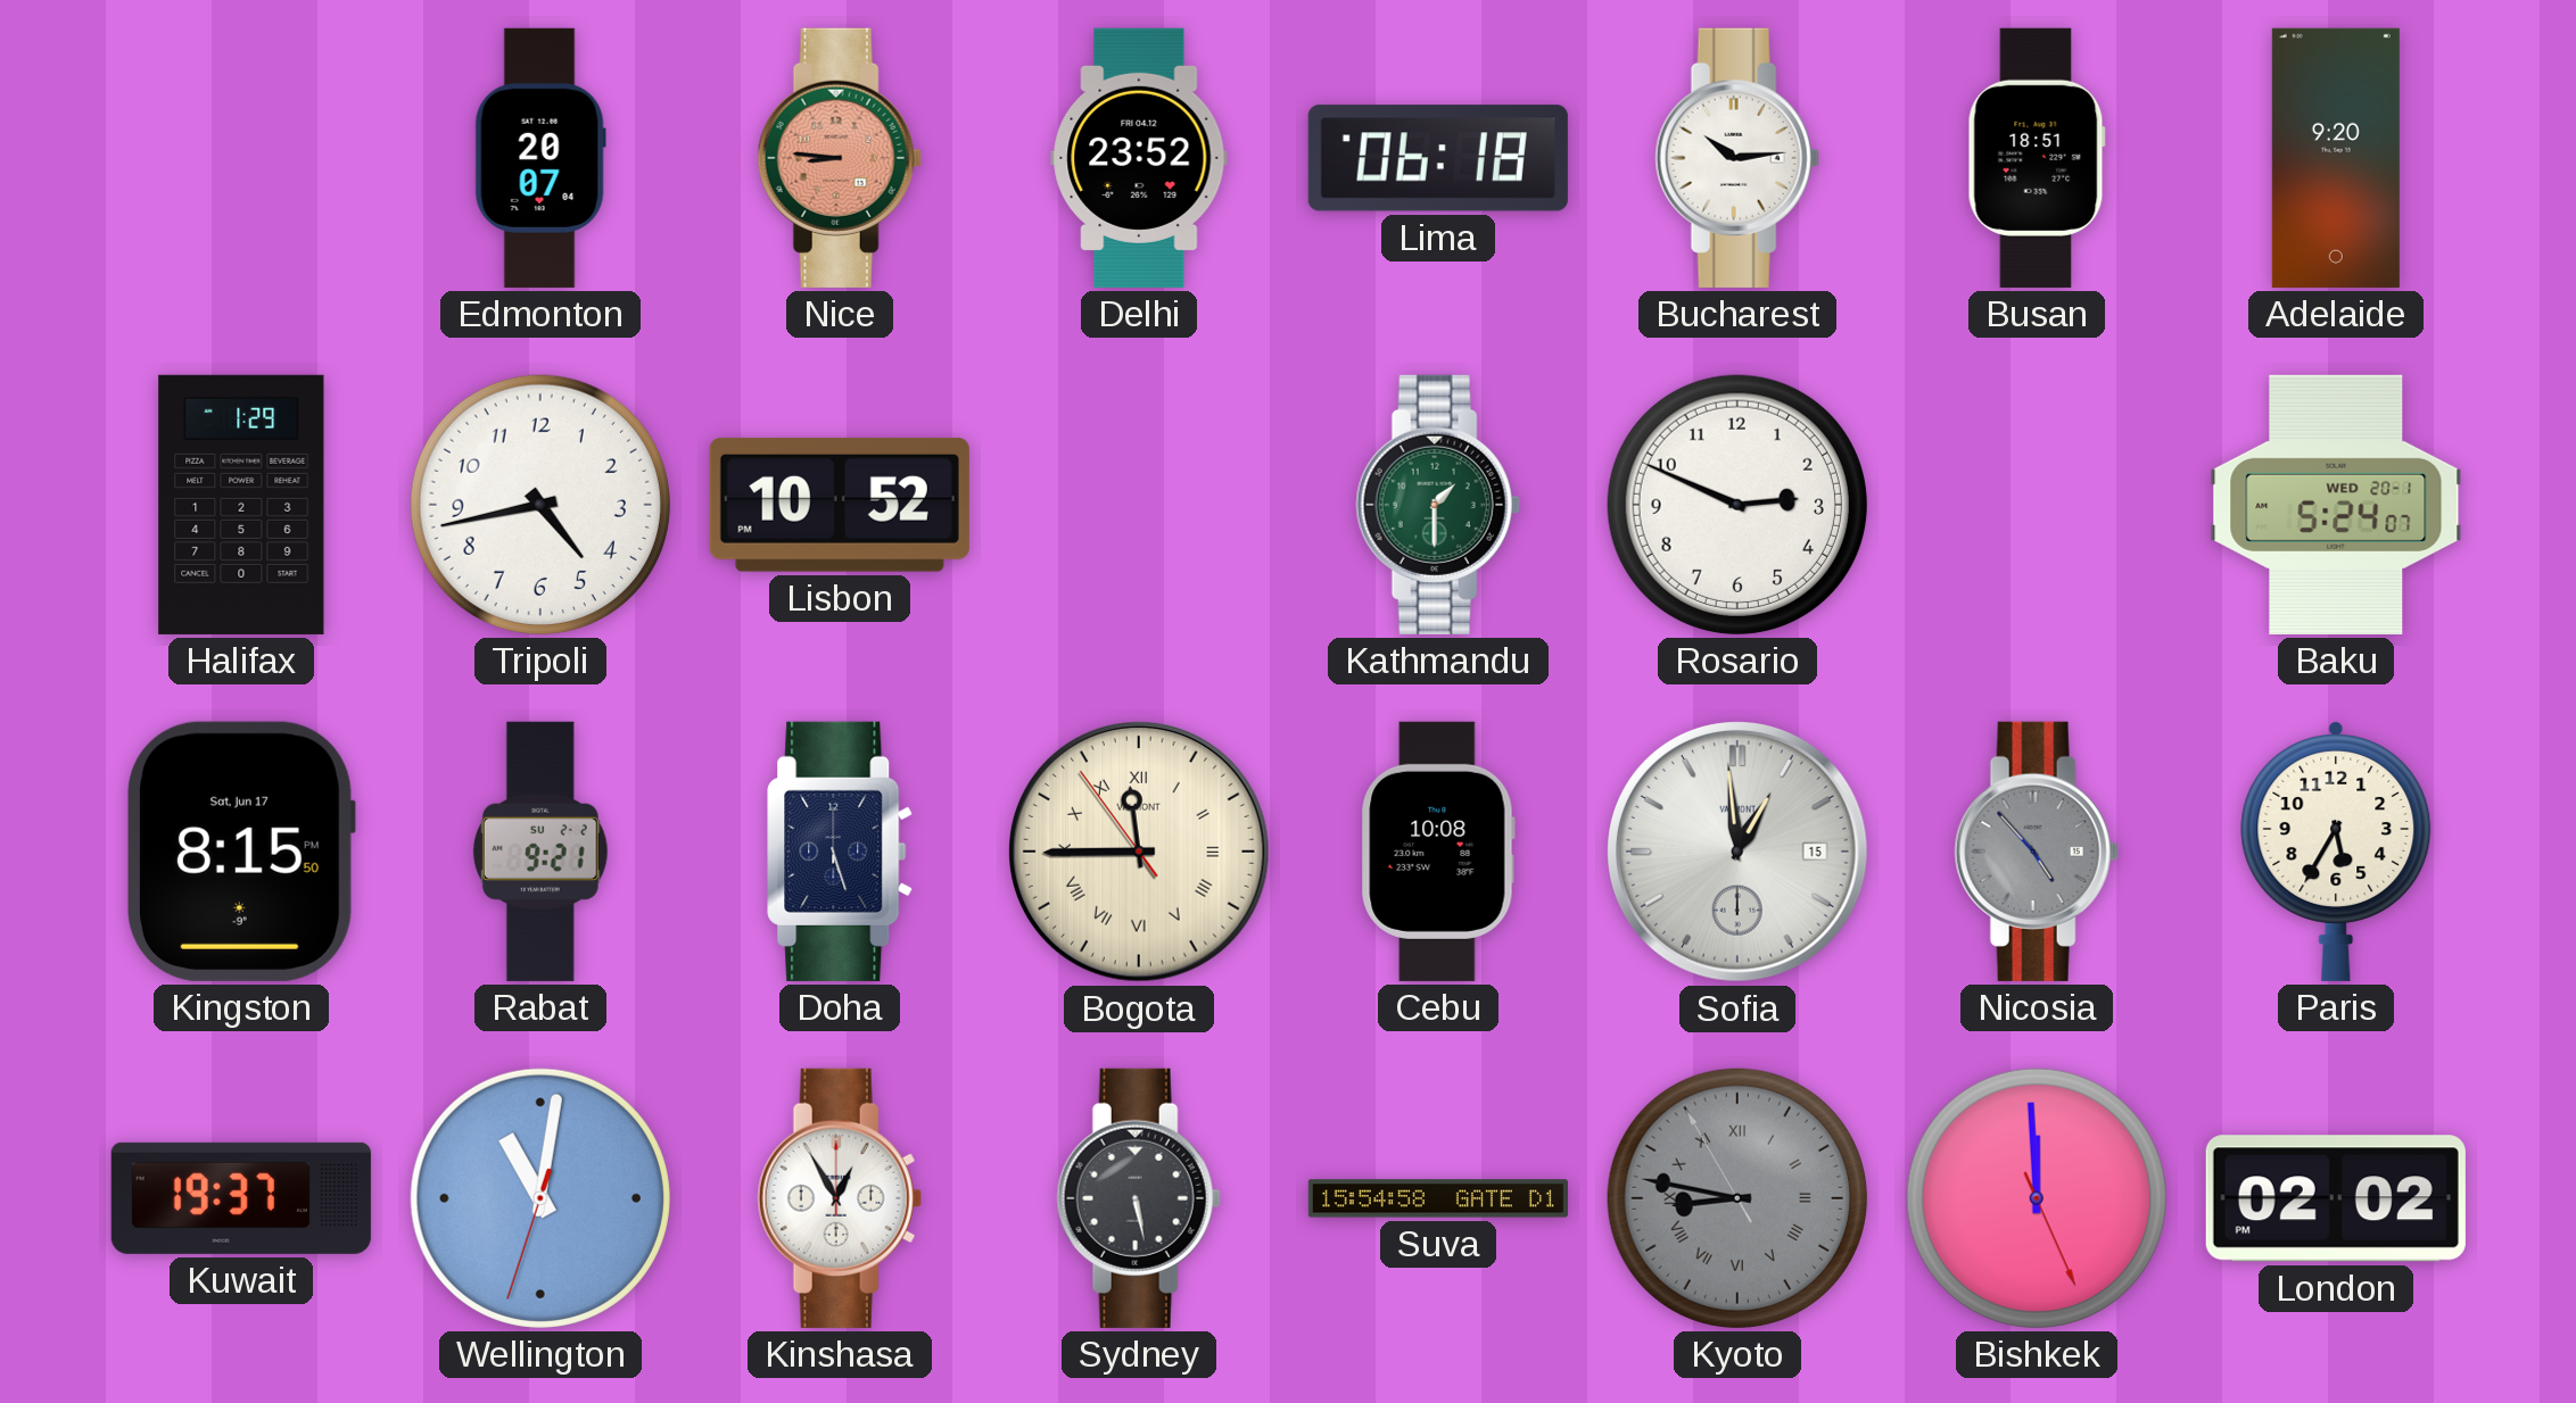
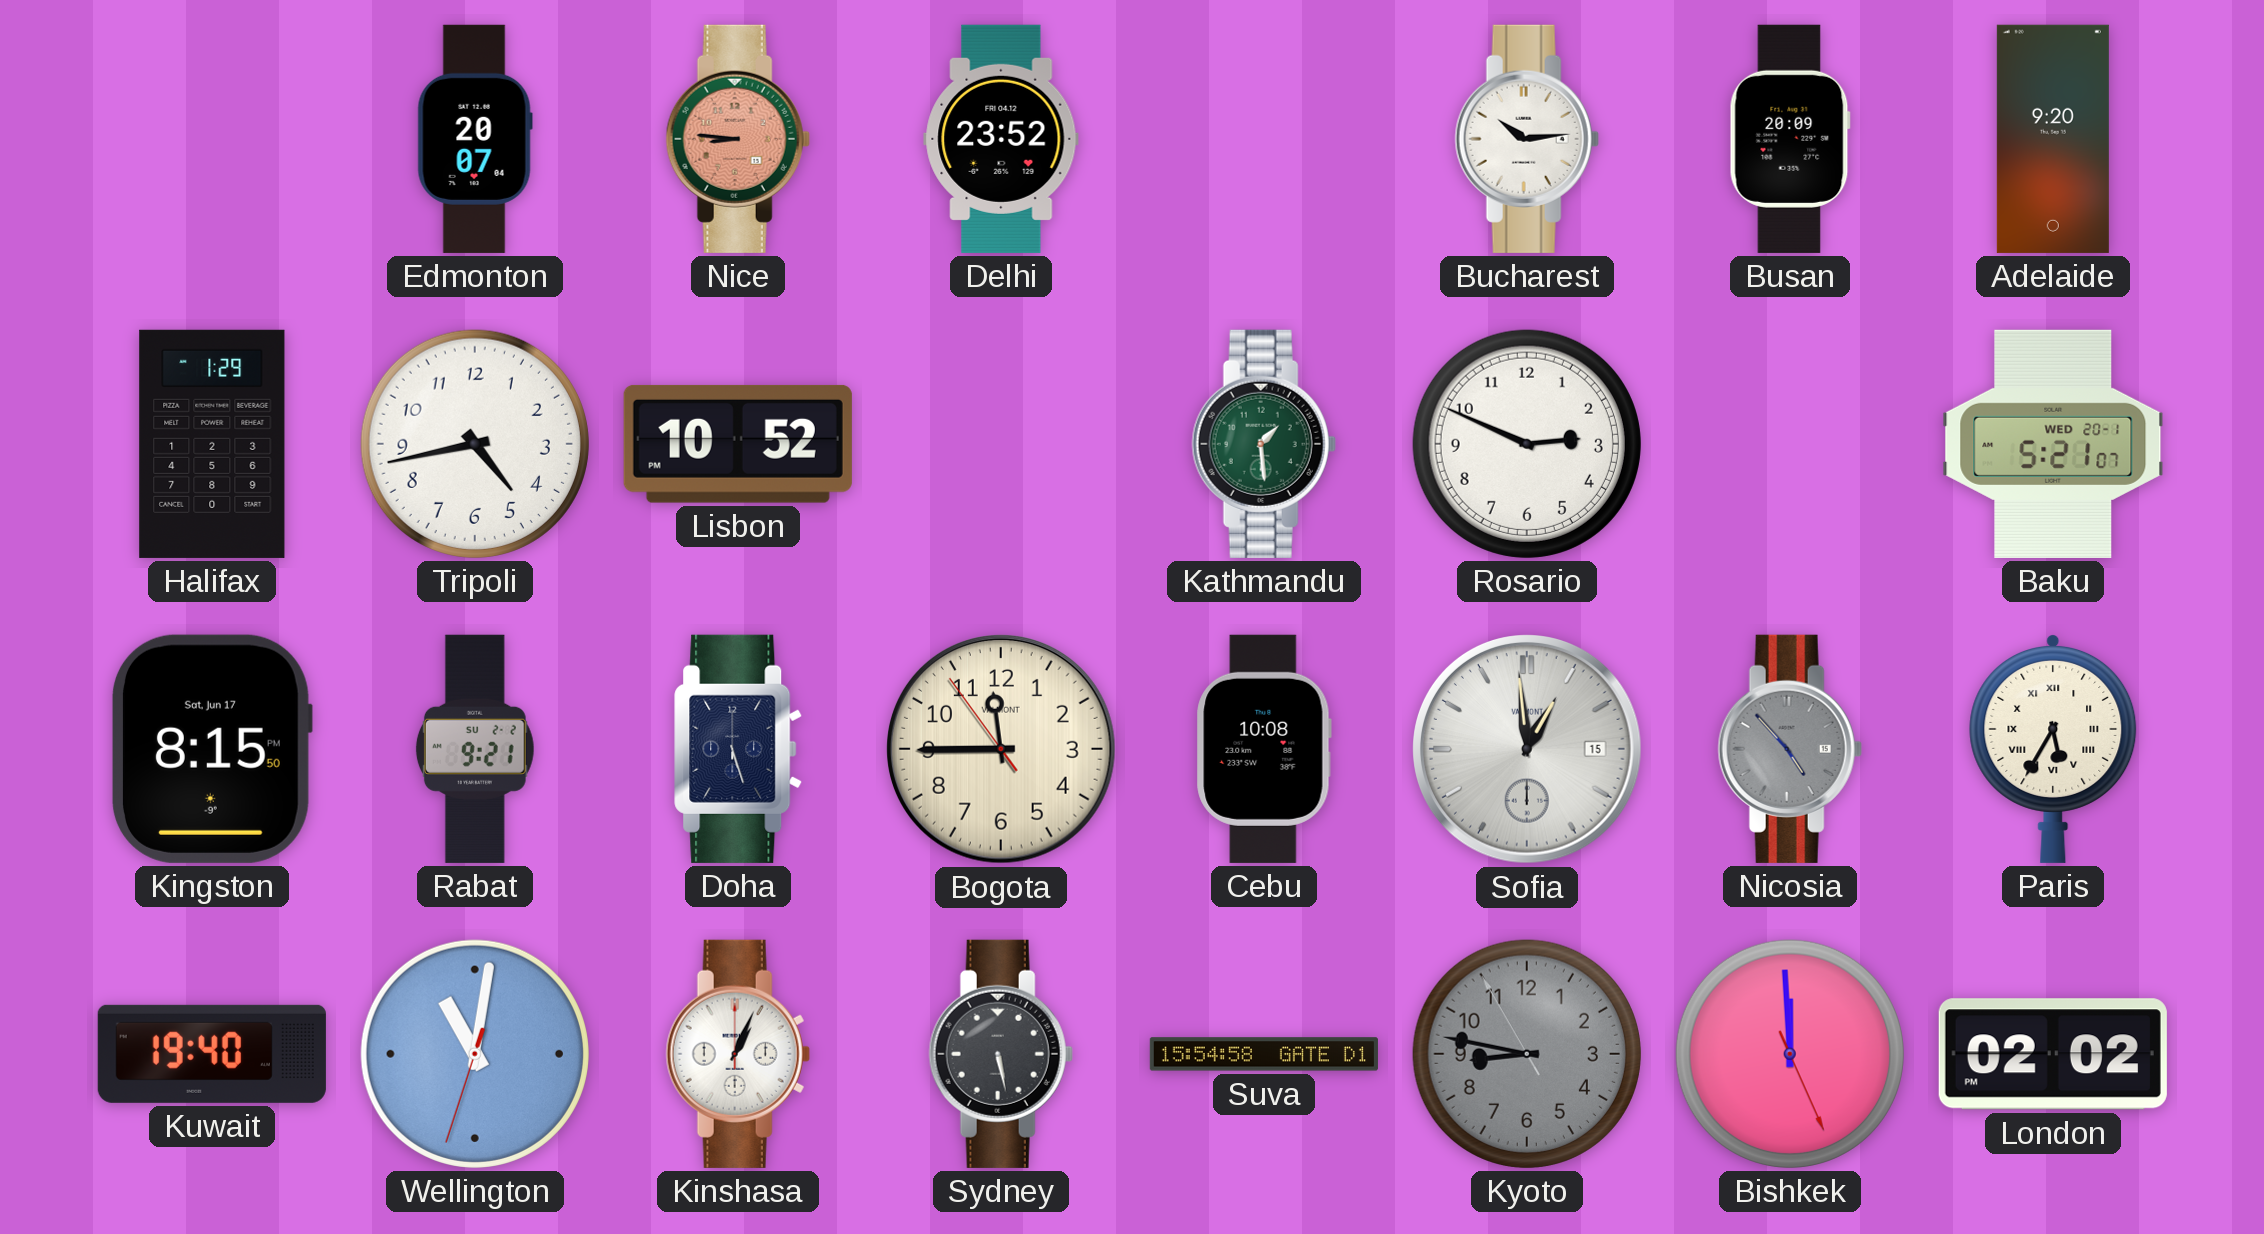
Lima: 06:18 -> none (1438, 158)
Busan: 18:51 -> 20:09 (1790, 139)
Kathmandu: 1:30 -> 1:29 (1264, 444)
Baku: 5:24 -> 5:21 (2053, 444)
Bogota numerals: Roman -> Arabic (1002, 750)
Paris numerals: Arabic -> Roman (2053, 749)
Kuwait: 19:37 -> 19:40 (212, 1054)
Kinshasa: 12:55 -> 1:04 (738, 1054)
Kyoto numerals: Roman -> Arabic (1527, 1054)
